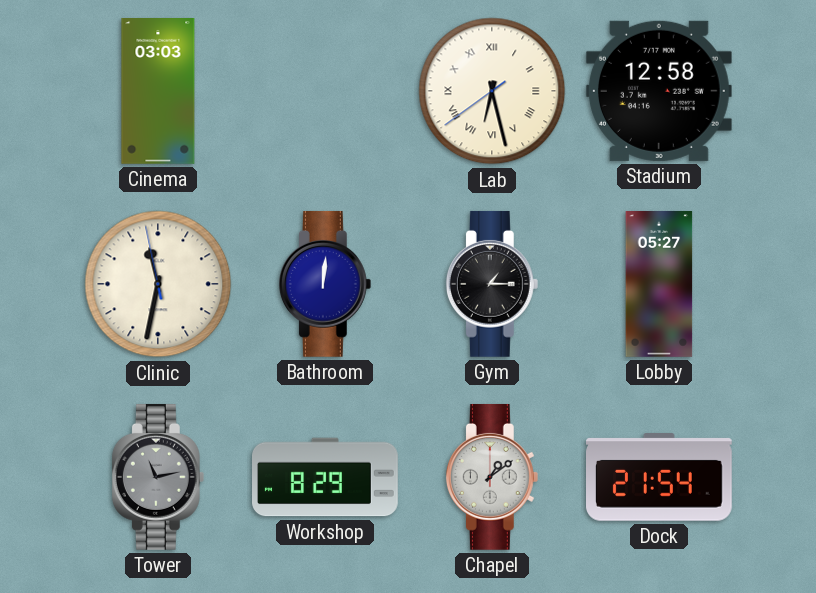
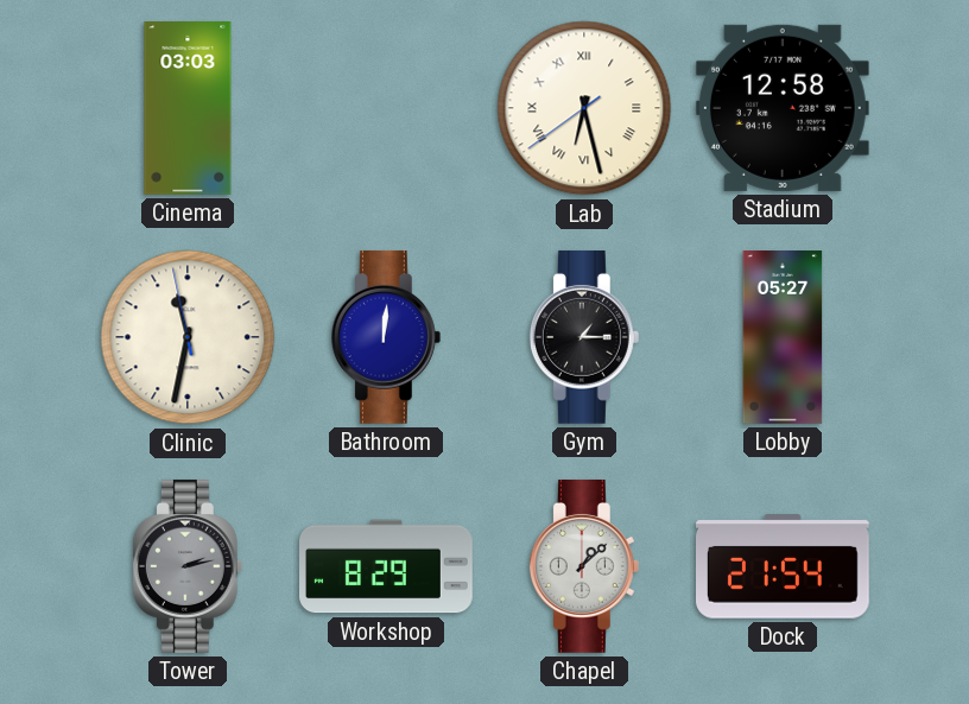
Tower: 11:13 -> 2:13 (188, 566)
Chapel: 1:09 -> 1:08 (584, 566)
